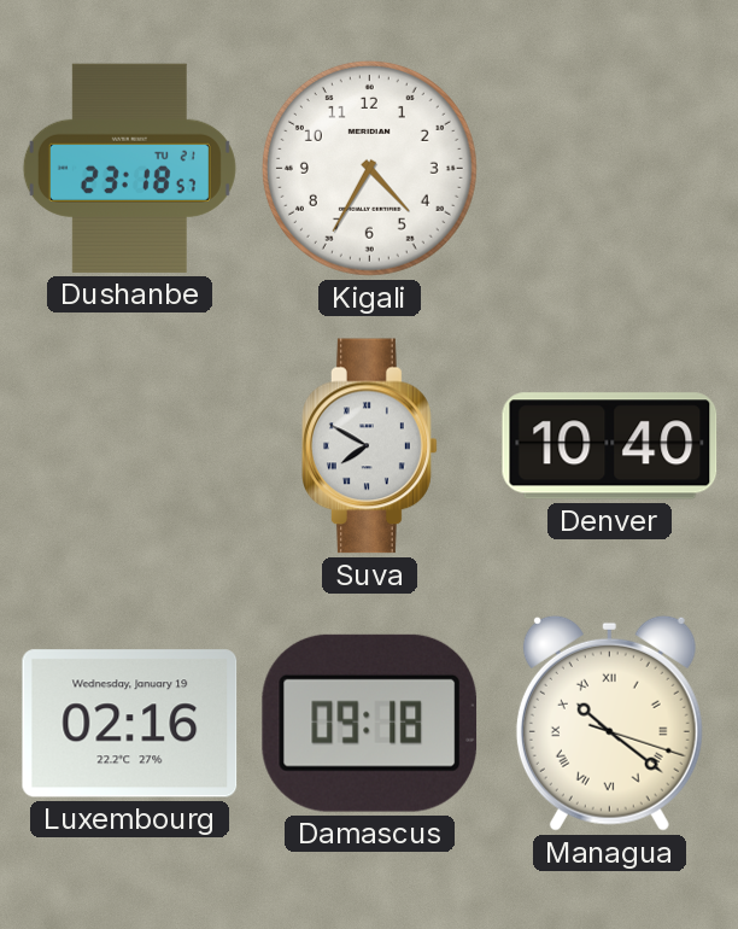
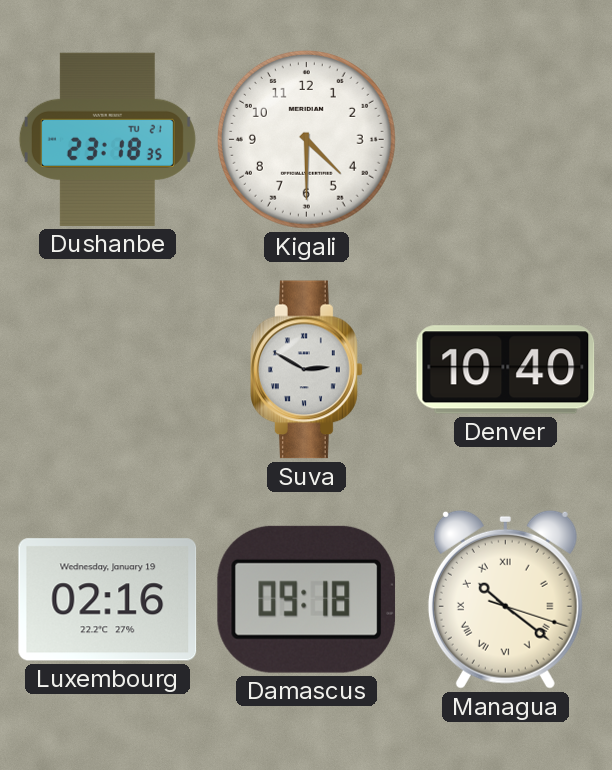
Dushanbe: 23:18:57 -> 23:18:35 (107, 139)
Kigali: 4:35 -> 4:30 (306, 139)
Suva: 7:50 -> 2:50 (307, 370)
